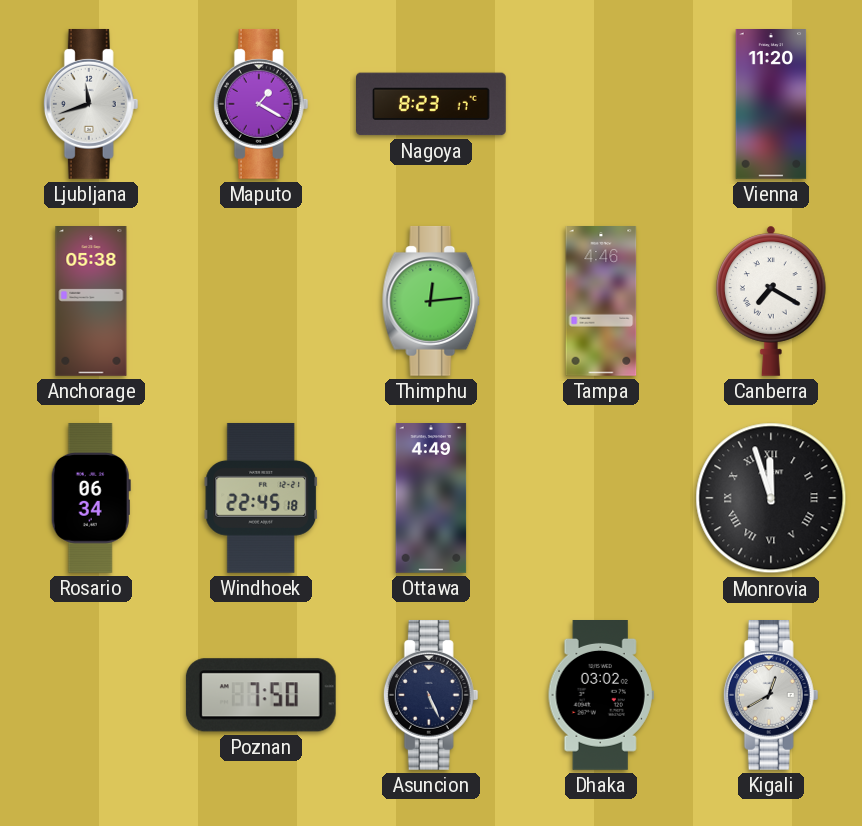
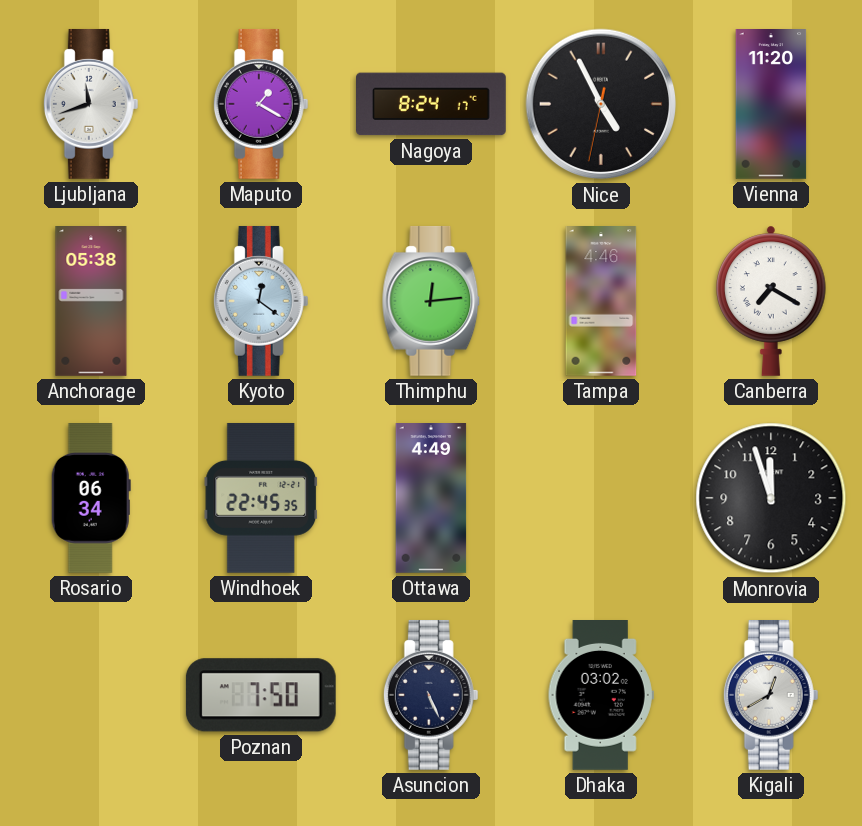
Nagoya: 8:23 -> 8:24 (432, 104)
Nice: none -> 4:55 (601, 104)
Kyoto: none -> 12:21 (261, 301)
Windhoek: 22:45:18 -> 22:45:35 (261, 498)
Monrovia numerals: Roman -> Arabic (771, 498)
